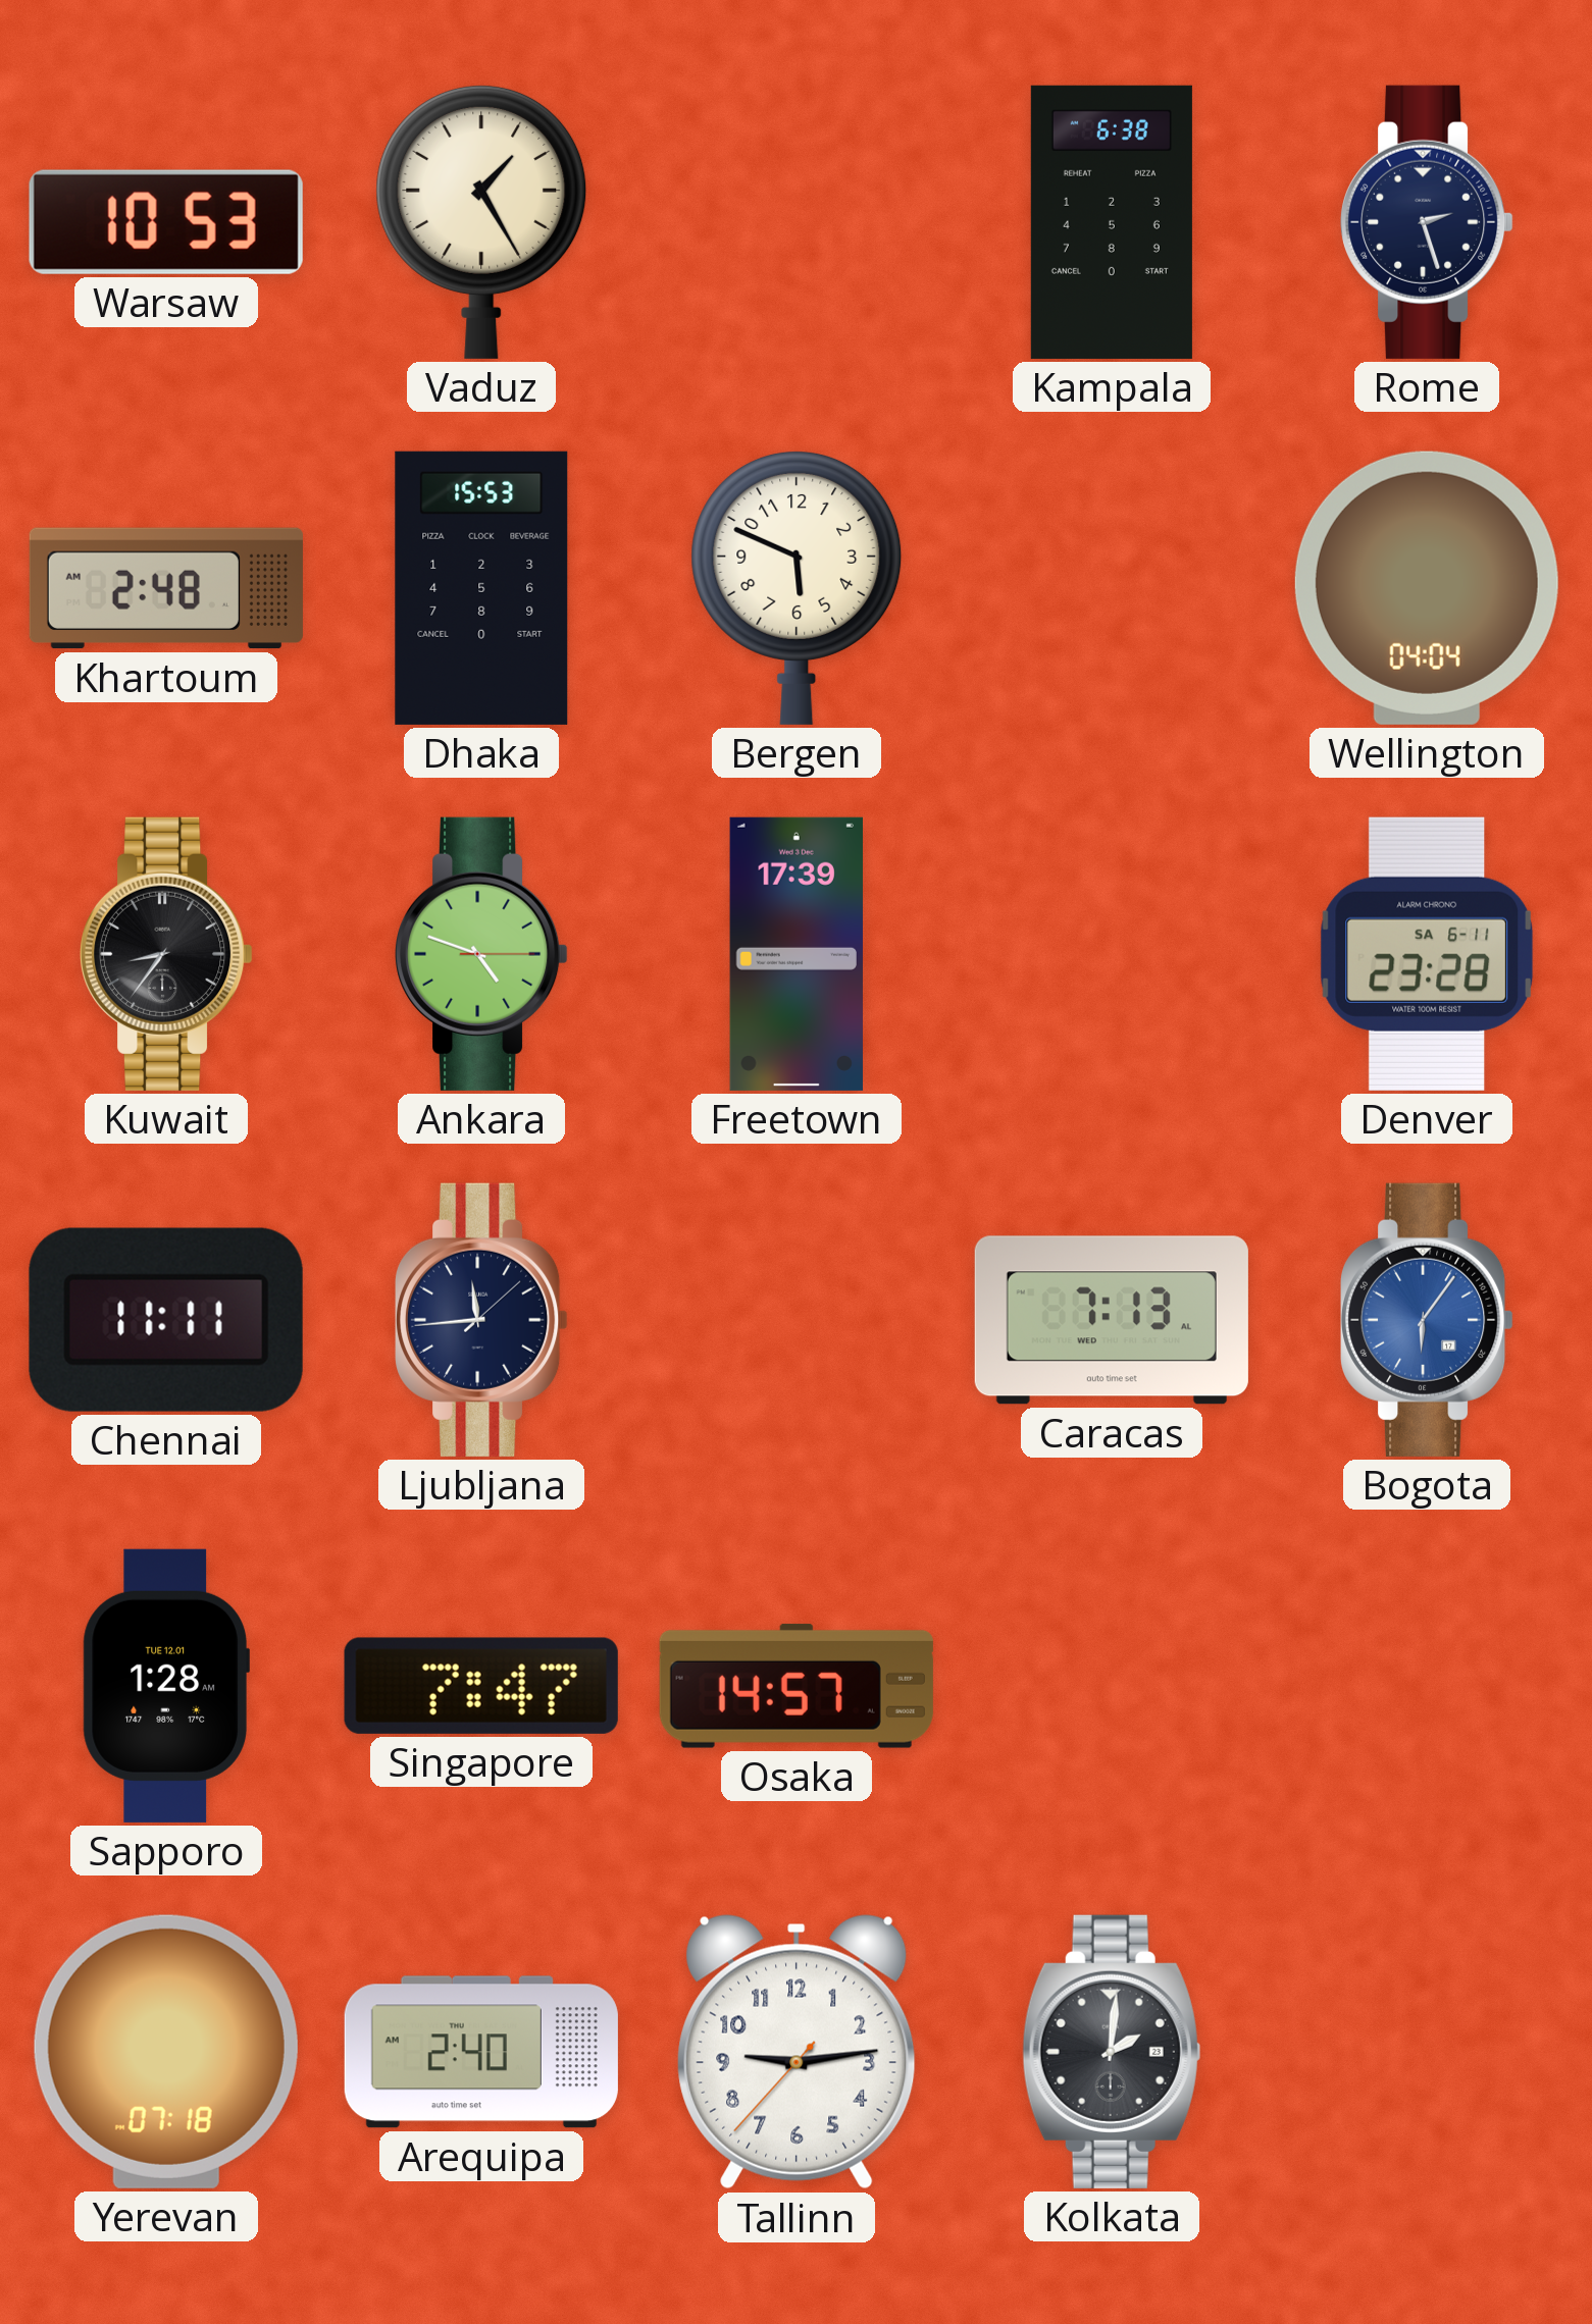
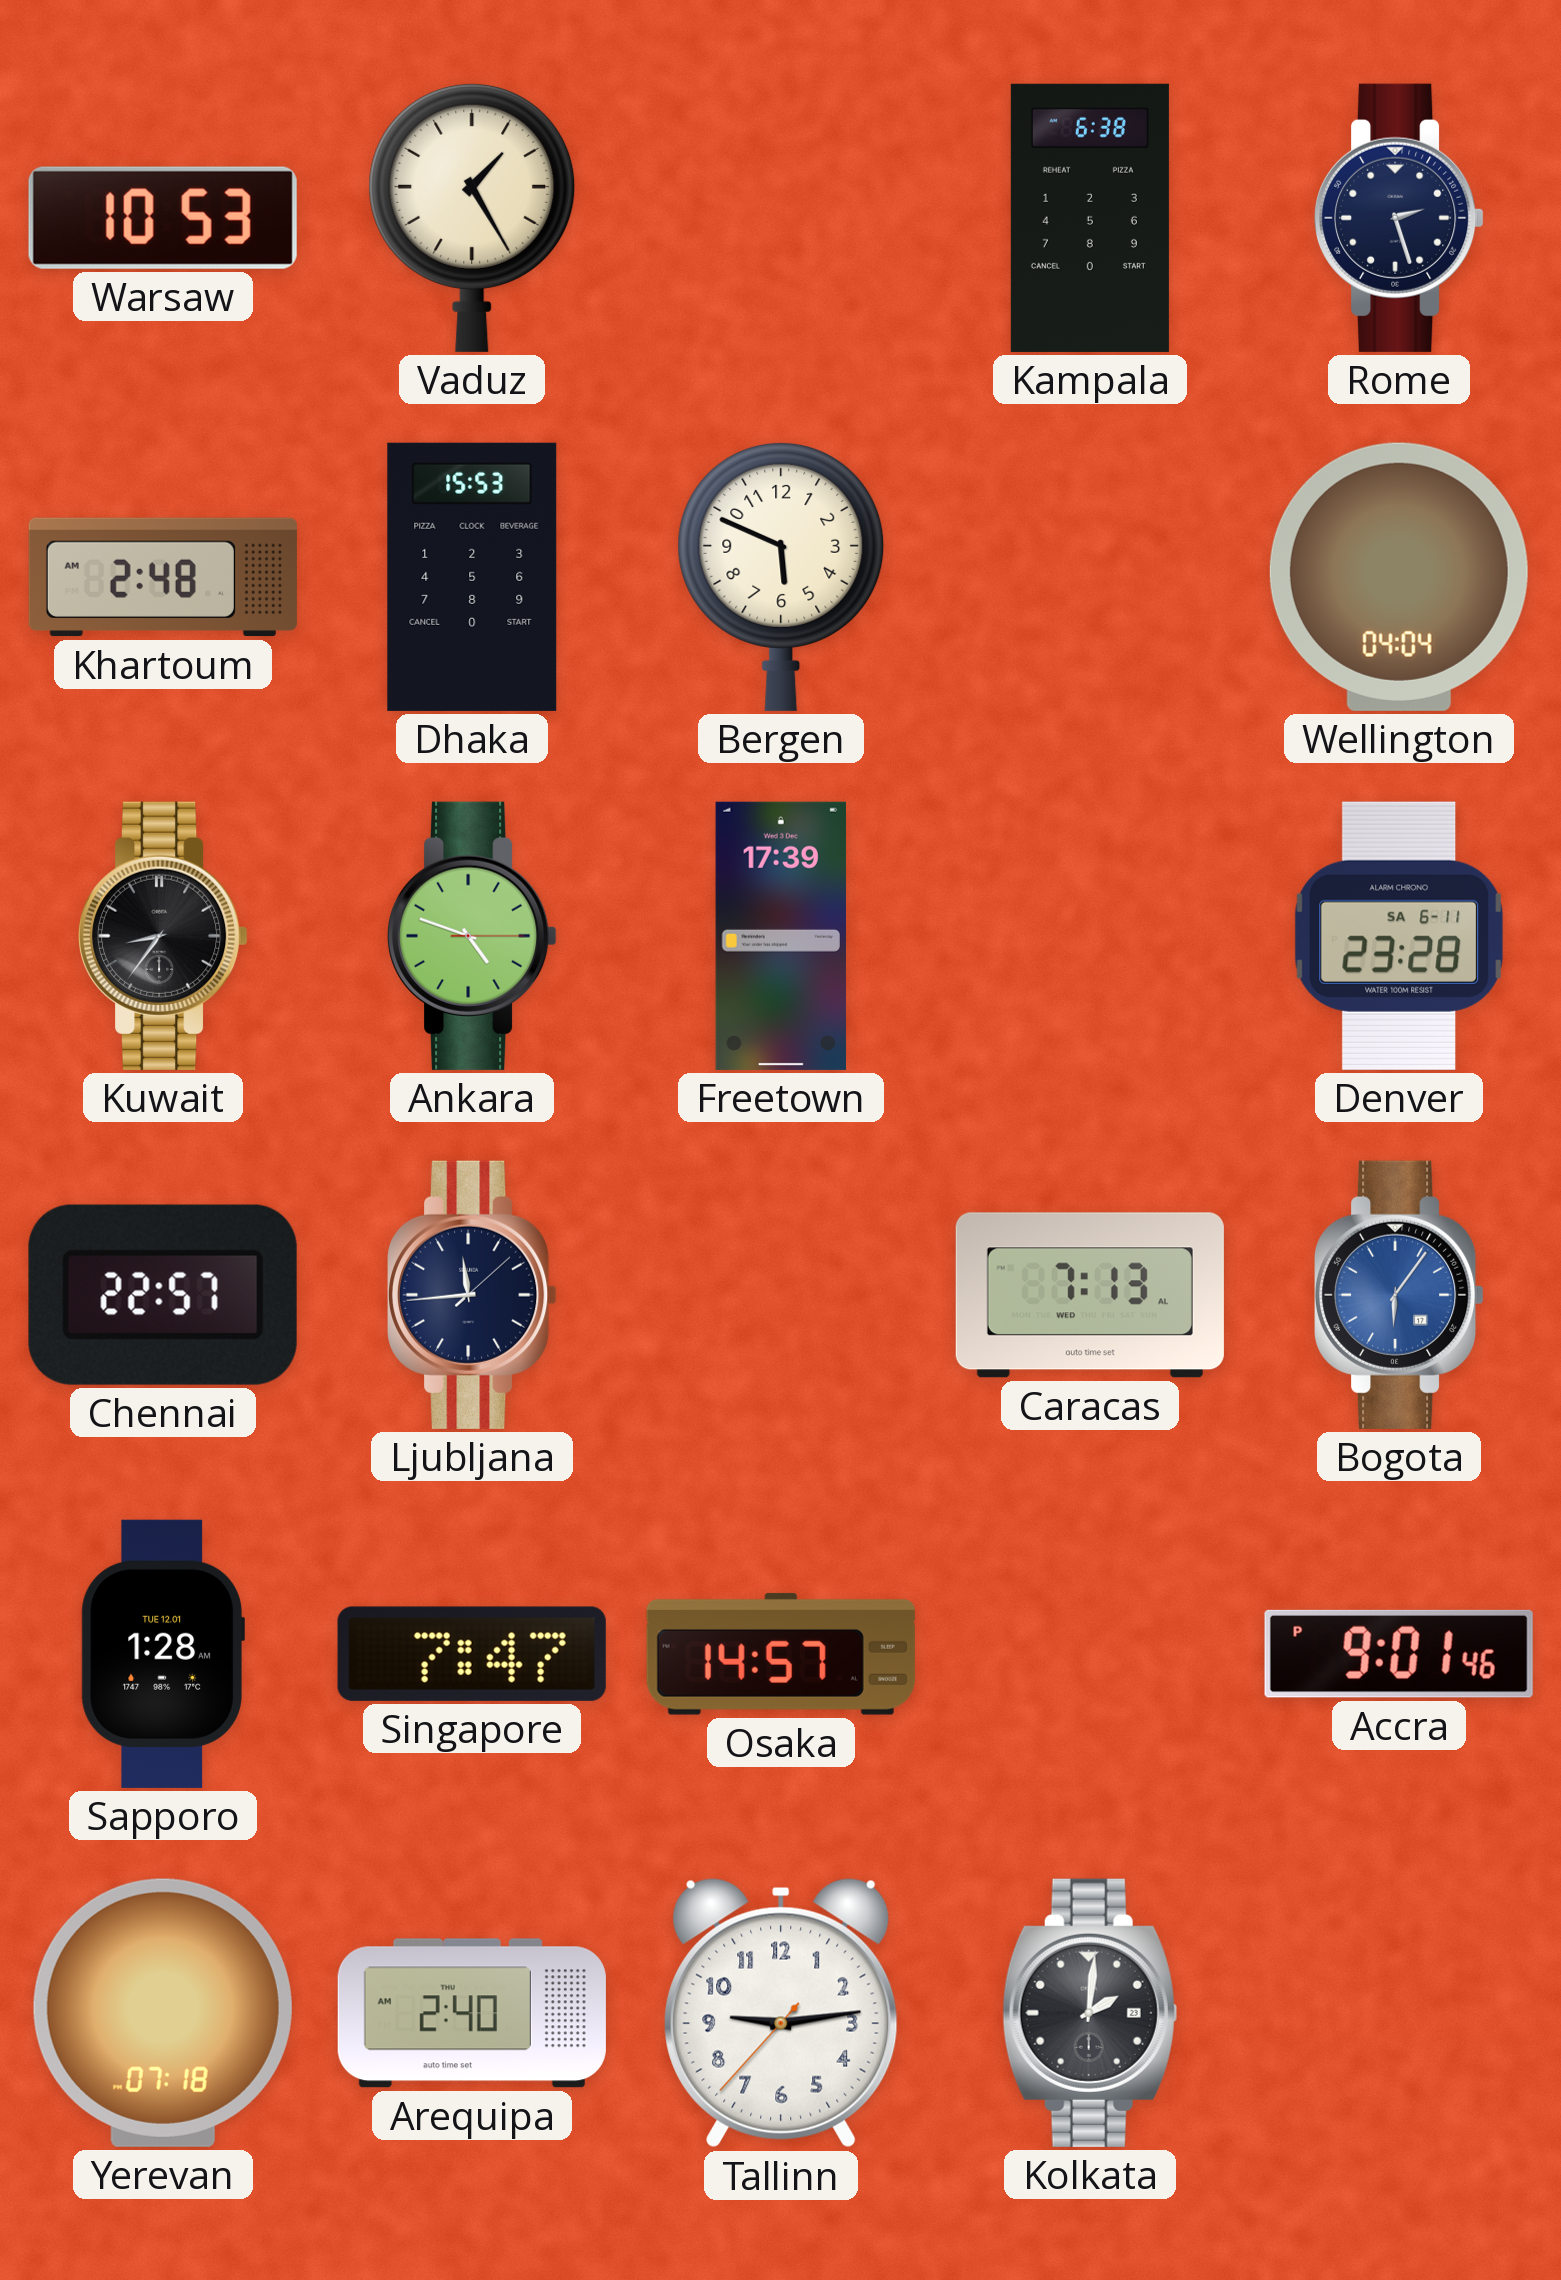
Chennai: 11:11 -> 22:57 (163, 1295)
Accra: none -> 9:01 (1399, 1654)
